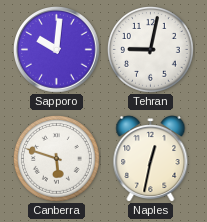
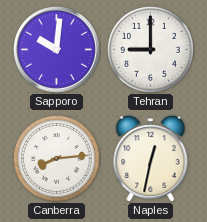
Tehran: 9:02 -> 9:00 (150, 49)
Canberra: 5:48 -> 8:14 (56, 158)
